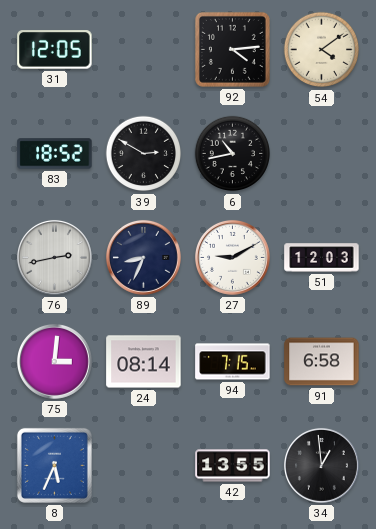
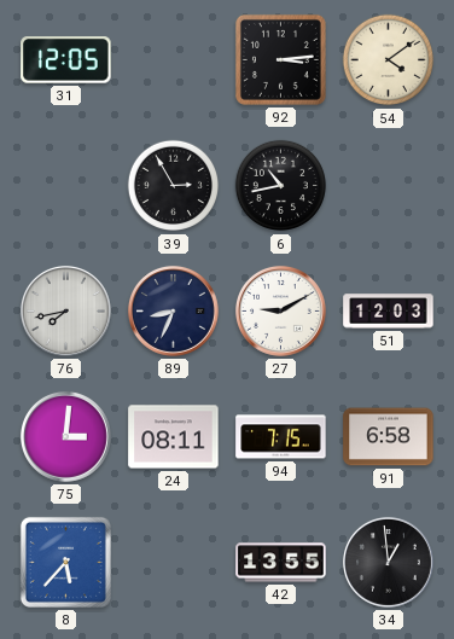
92: 4:14 -> 3:14 (280, 59)
83: 18:52 -> none (55, 154)
39: 2:50 -> 2:55 (174, 186)
76: 2:43 -> 7:43 (65, 310)
24: 08:14 -> 08:11 (174, 437)
8: 5:34 -> 5:37 (65, 562)
